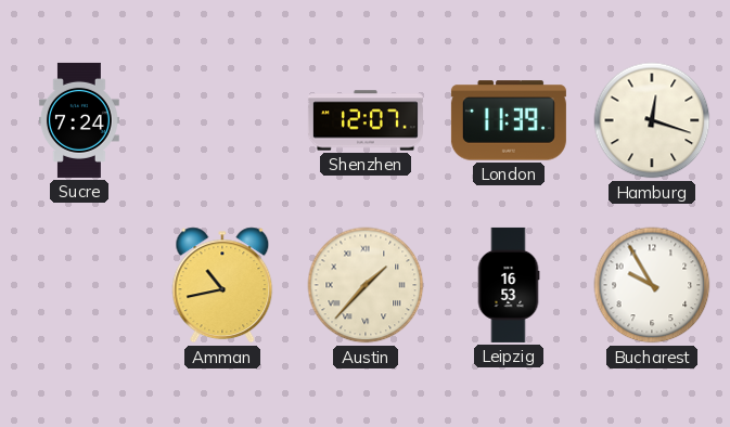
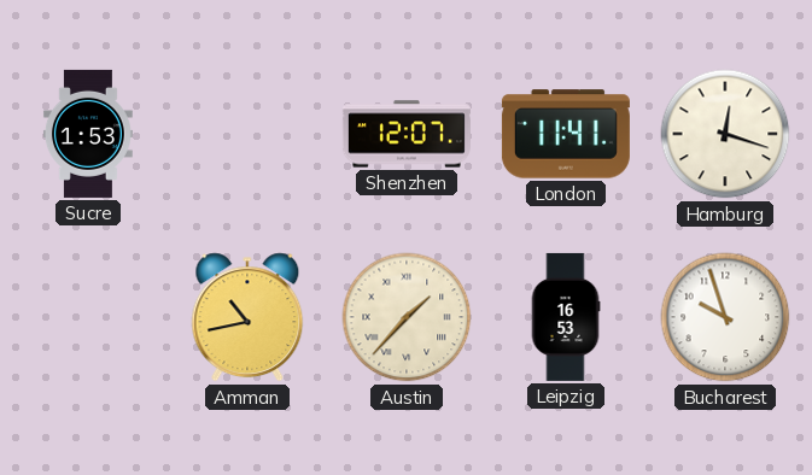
Sucre: 7:24 -> 1:53 (88, 134)
London: 11:39 -> 11:41 (566, 134)
Bucharest: 9:55 -> 9:57 (725, 317)
